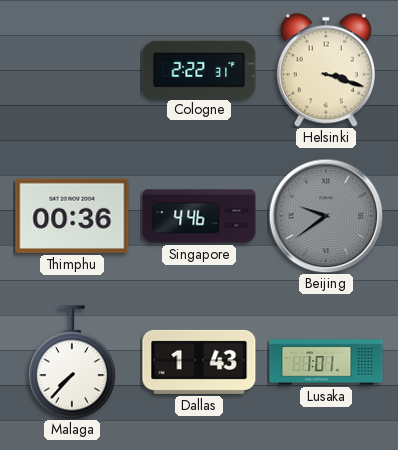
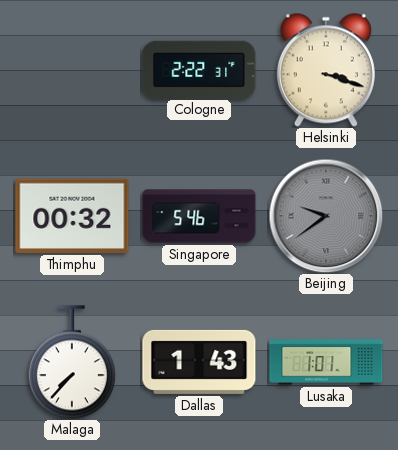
Thimphu: 00:36 -> 00:32 (72, 216)
Singapore: 4:46 -> 5:46 (199, 216)
